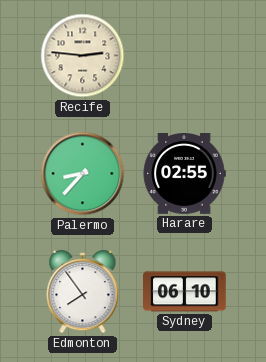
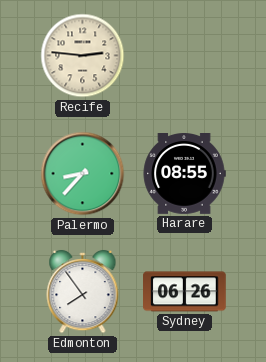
Harare: 02:55 -> 08:55 (184, 174)
Sydney: 06:10 -> 06:26 (185, 292)
